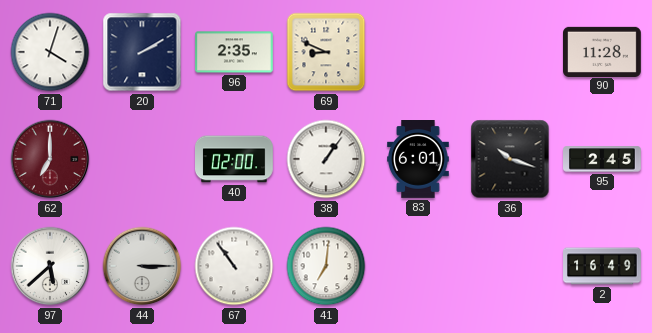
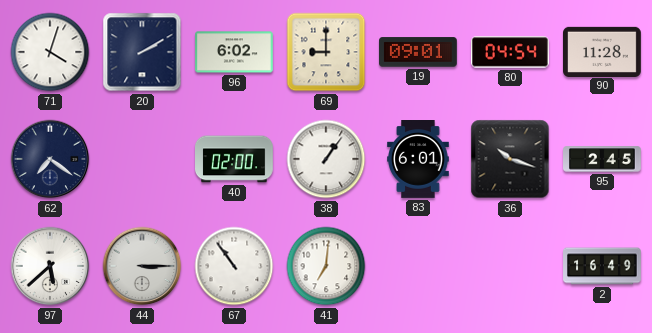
96: 2:35 -> 6:02 (235, 52)
69: 8:49 -> 9:00 (326, 52)
19: none -> 09:01 (419, 52)
80: none -> 04:54 (511, 52)
62: 7:00 -> 7:21 (50, 159)
62 dial: burgundy -> navy (50, 159)
